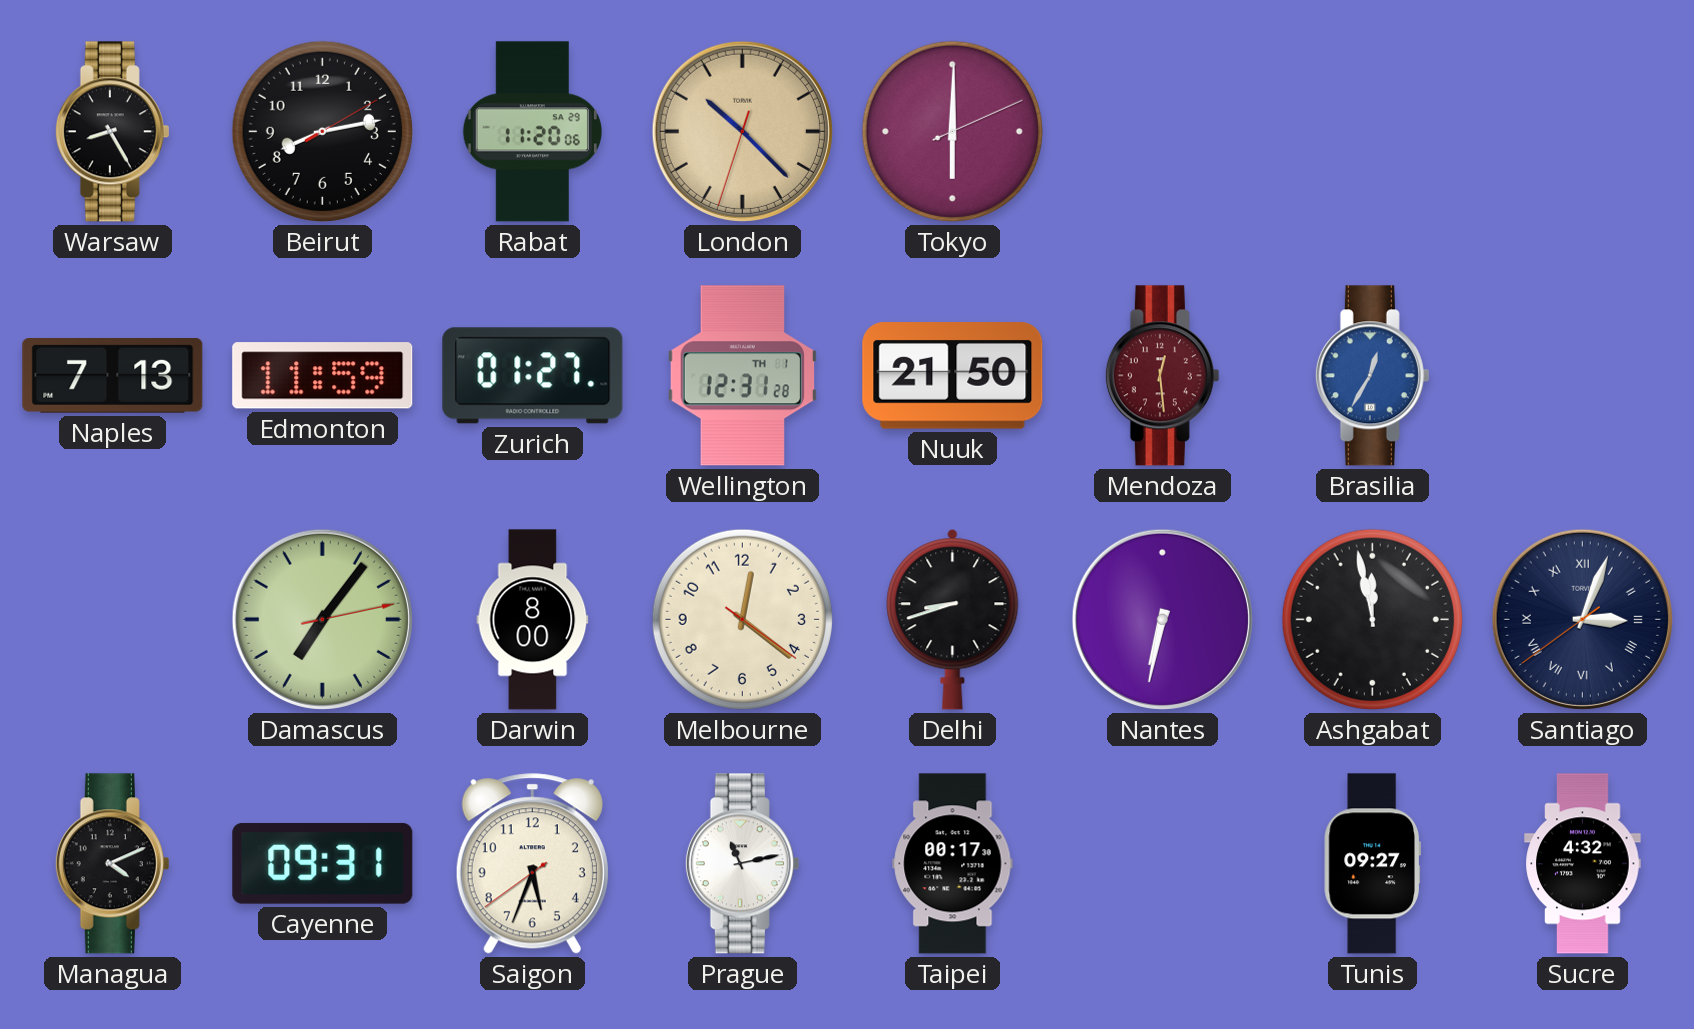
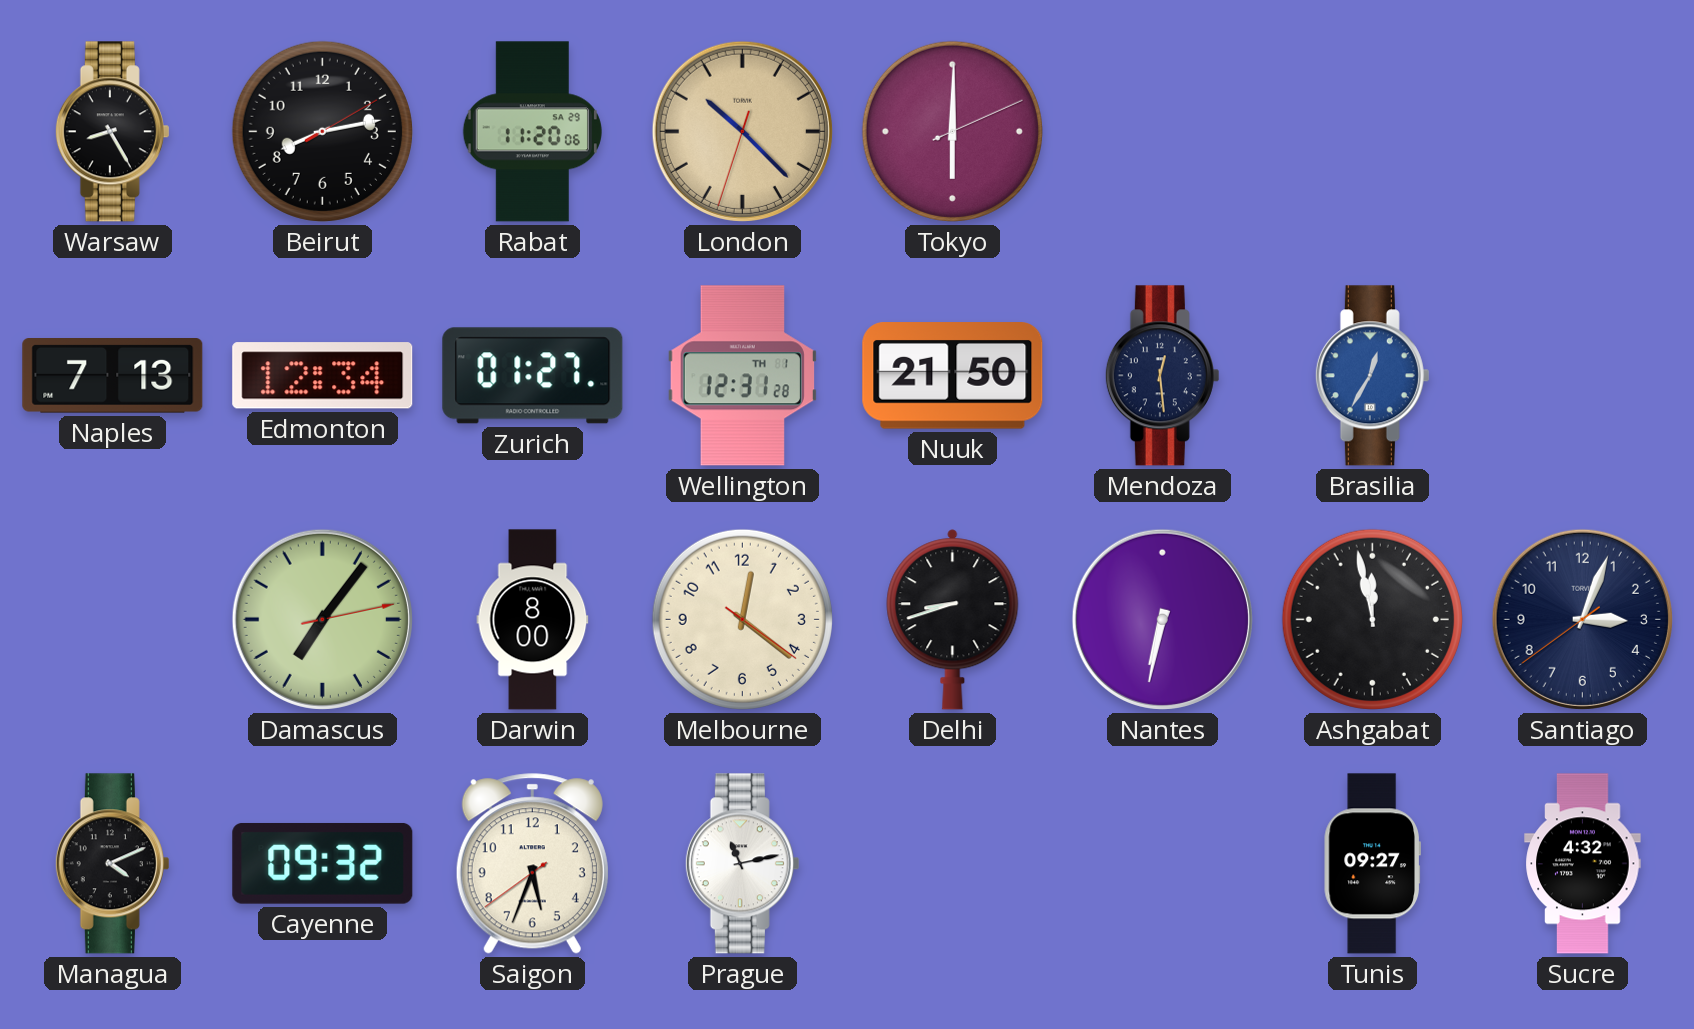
Edmonton: 11:59 -> 12:34 (323, 376)
Mendoza dial: burgundy -> navy (1162, 376)
Santiago numerals: Roman -> Arabic (1582, 619)
Cayenne: 09:31 -> 09:32 (323, 863)
Taipei: 00:17 -> none (953, 864)
